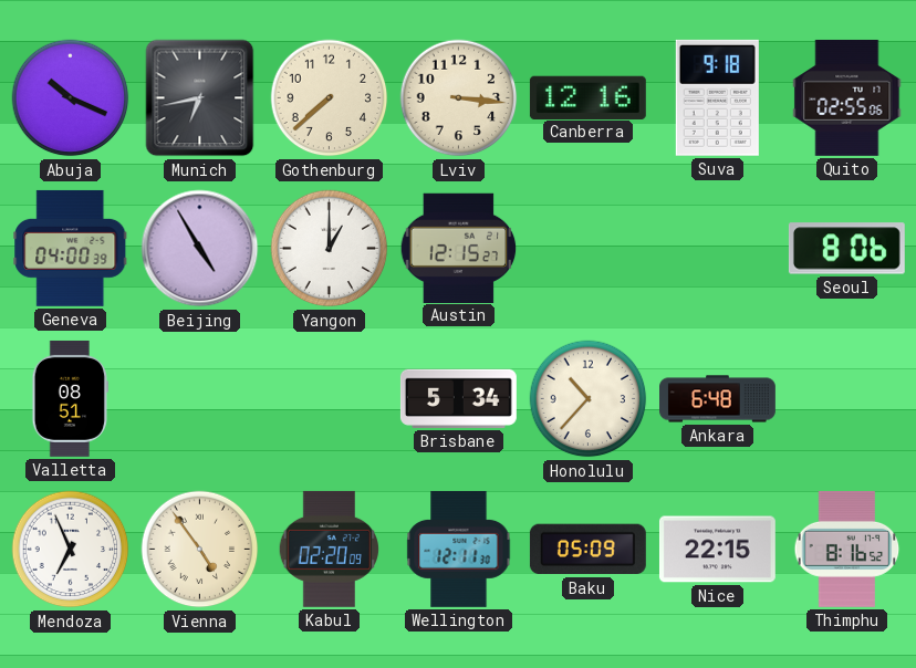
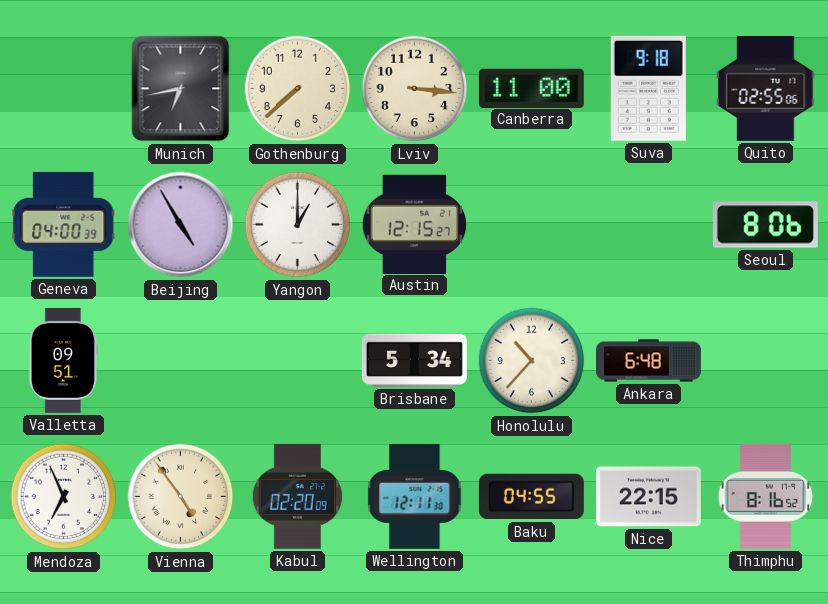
Abuja: 10:19 -> none (71, 98)
Canberra: 12:16 -> 11:00 (531, 88)
Valletta: 08:51 -> 09:51 (63, 360)
Baku: 05:09 -> 04:55 (531, 497)
